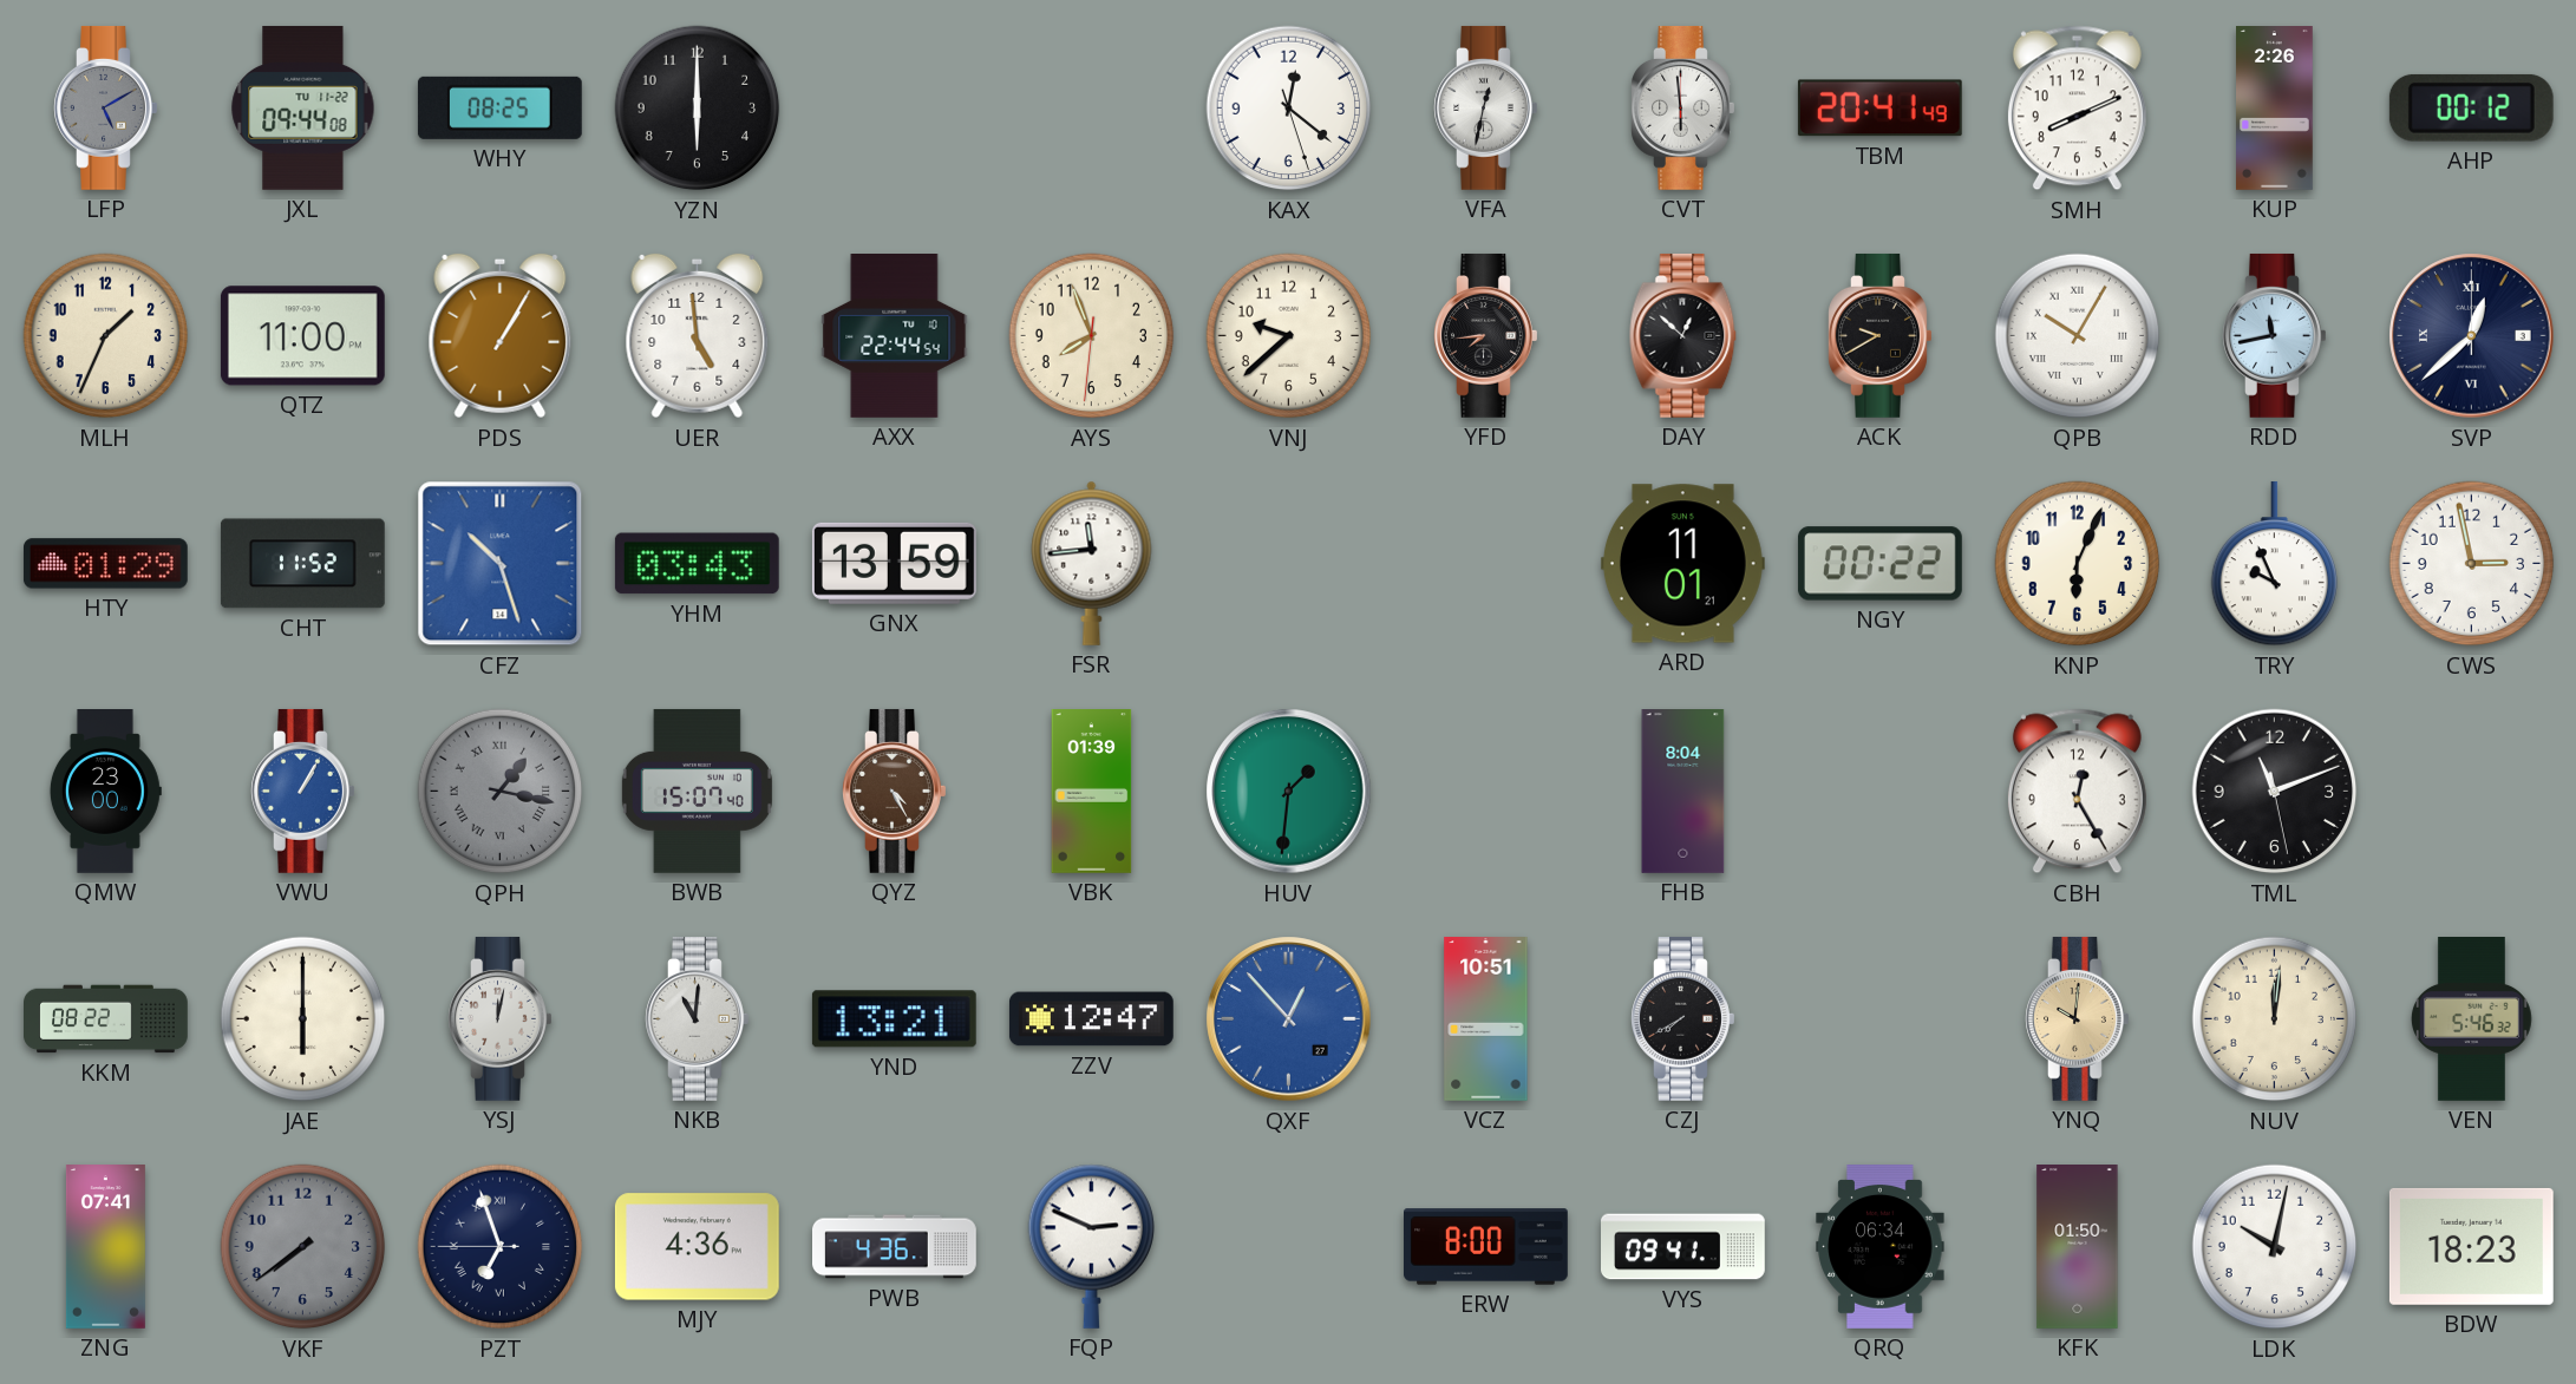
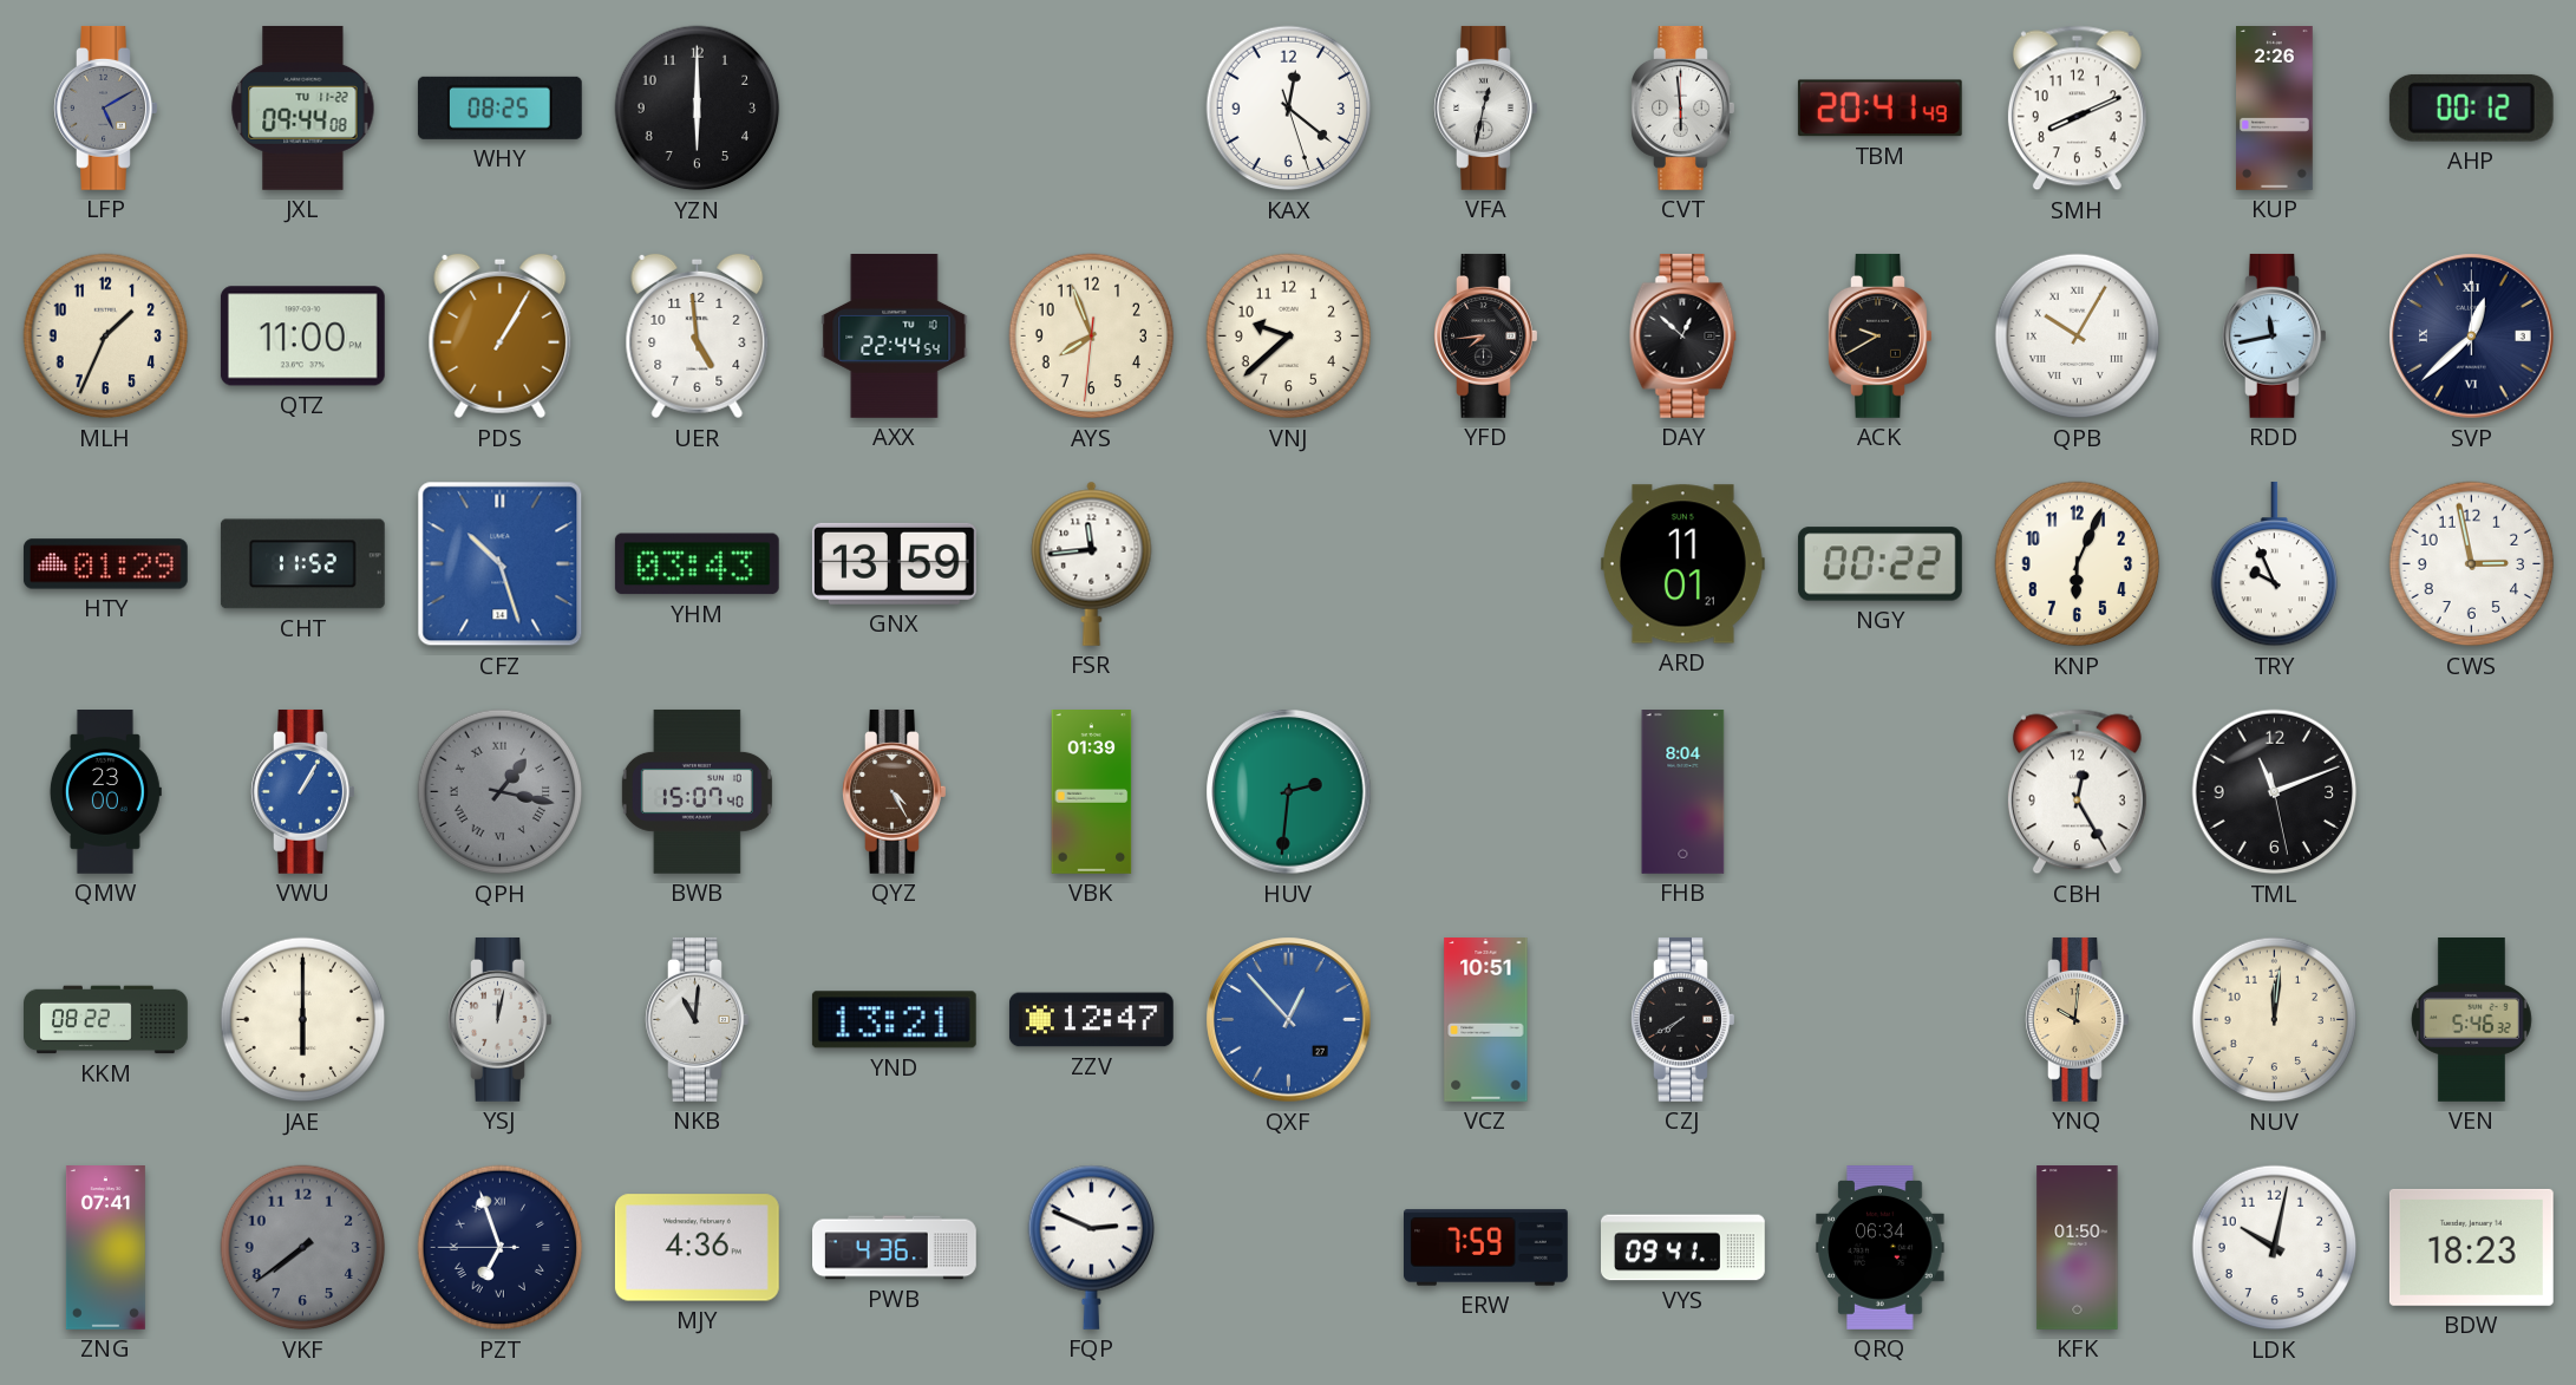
HUV: 1:31 -> 2:31 (1289, 792)
ERW: 8:00 -> 7:59 (1486, 1248)
